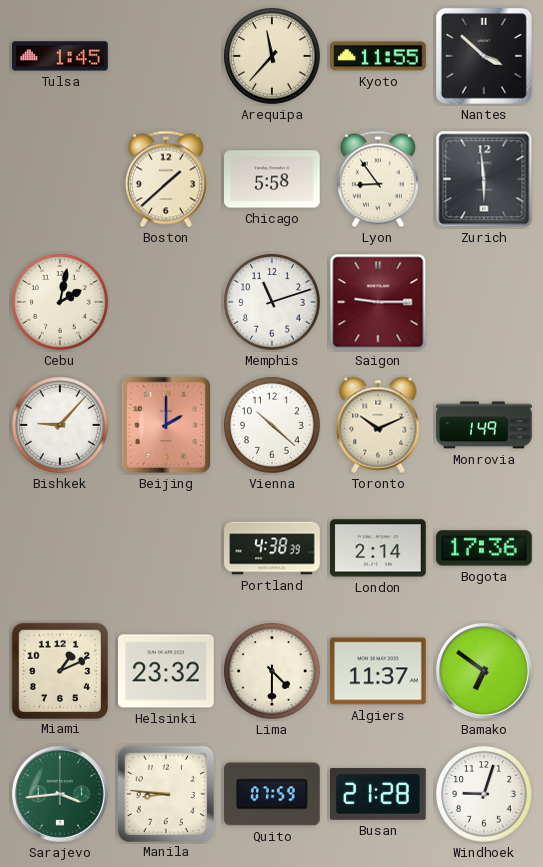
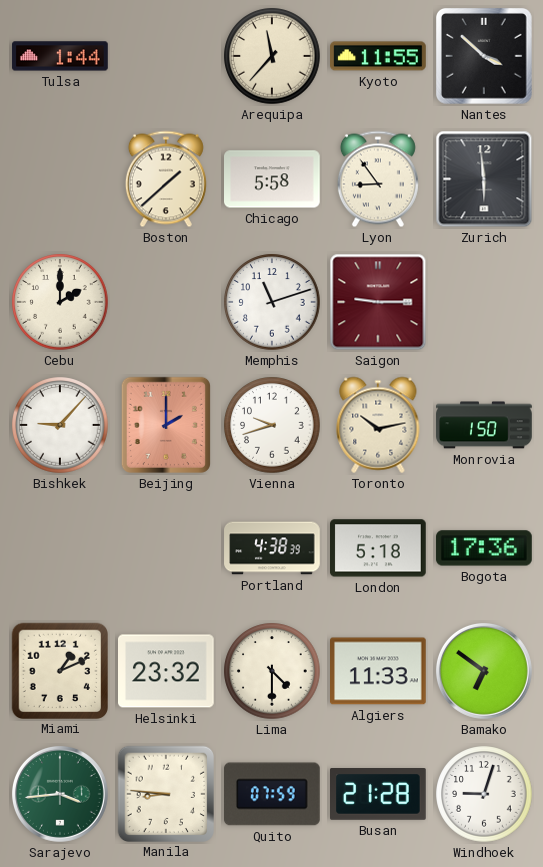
Tulsa: 1:45 -> 1:44 (60, 56)
Cebu: 2:02 -> 2:00 (60, 302)
Vienna: 10:22 -> 9:42 (272, 425)
Toronto: 10:11 -> 10:13 (378, 425)
Monrovia: 1:49 -> 1:50 (484, 425)
London: 2:14 -> 5:18 (379, 548)
Algiers: 11:37 -> 11:33 (379, 671)
